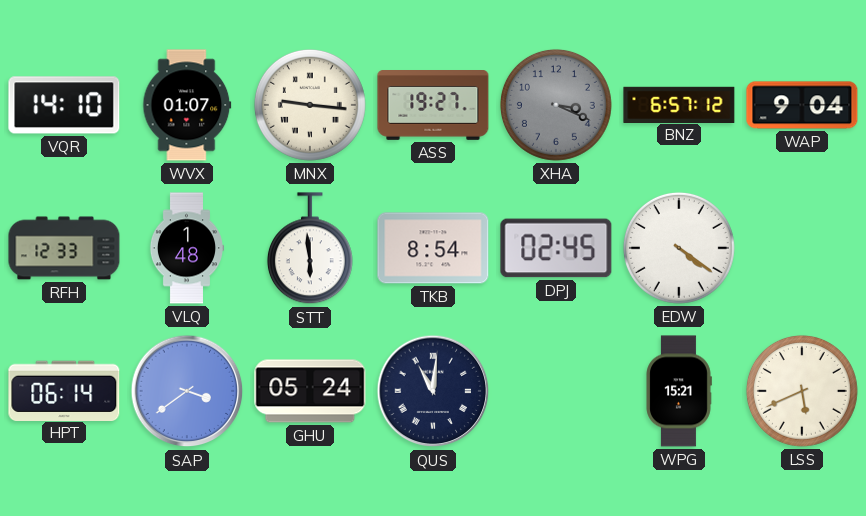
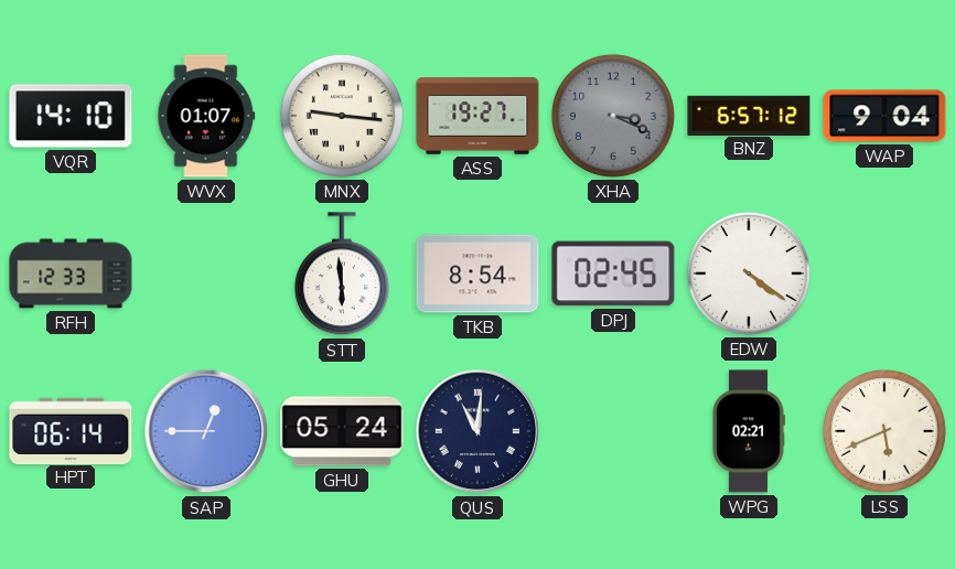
VLQ: 1:48 -> none (186, 248)
SAP: 3:39 -> 12:45 (206, 431)
WPG: 15:21 -> 02:21 (749, 431)
